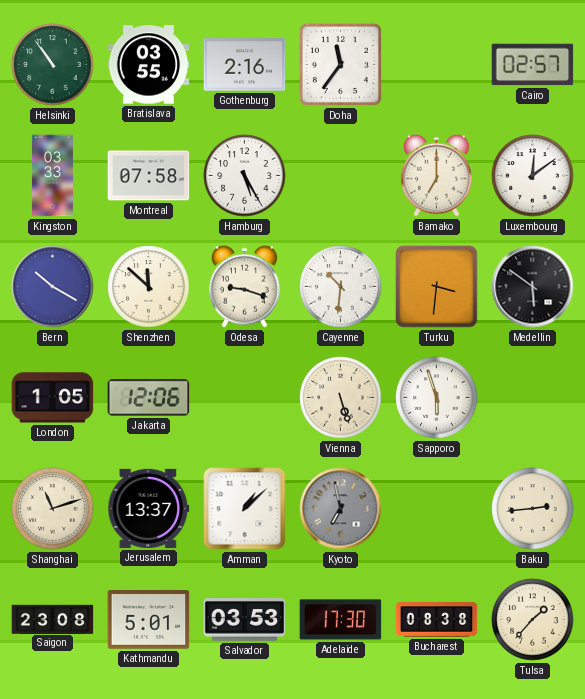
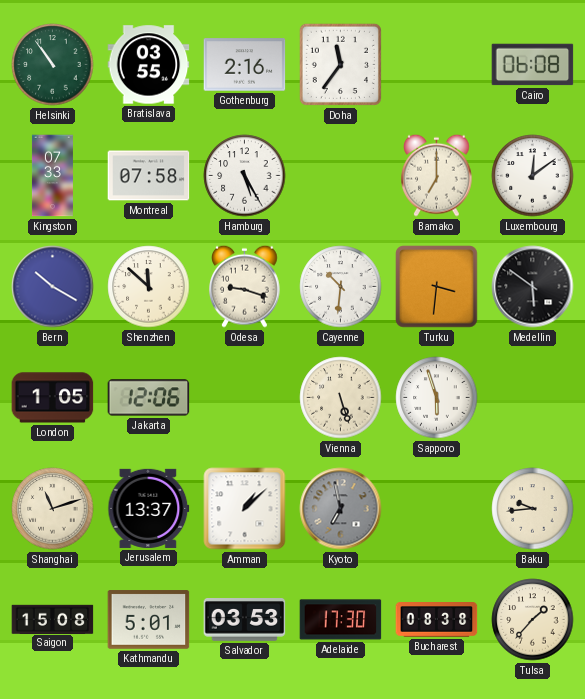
Cairo: 02:57 -> 06:08 (533, 65)
Kingston: 03:33 -> 07:33 (52, 176)
Baku: 2:44 -> 9:44 (533, 509)
Saigon: 23:08 -> 15:08 (53, 619)
